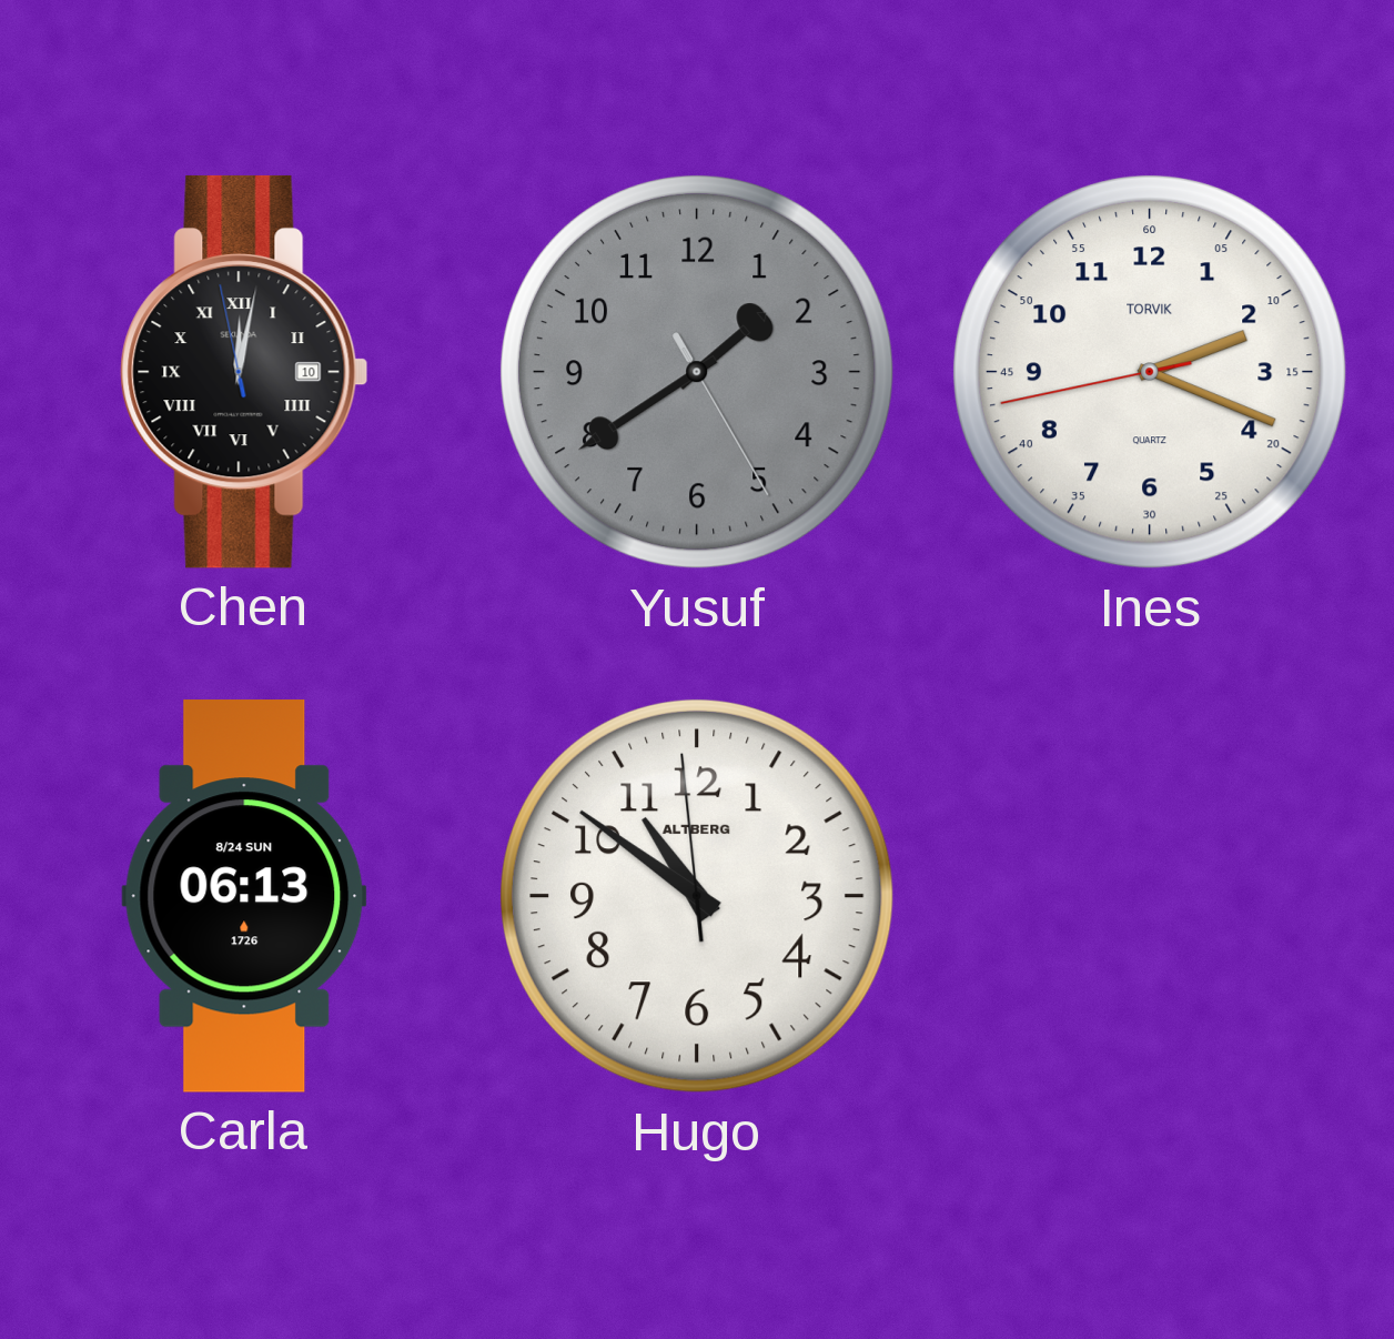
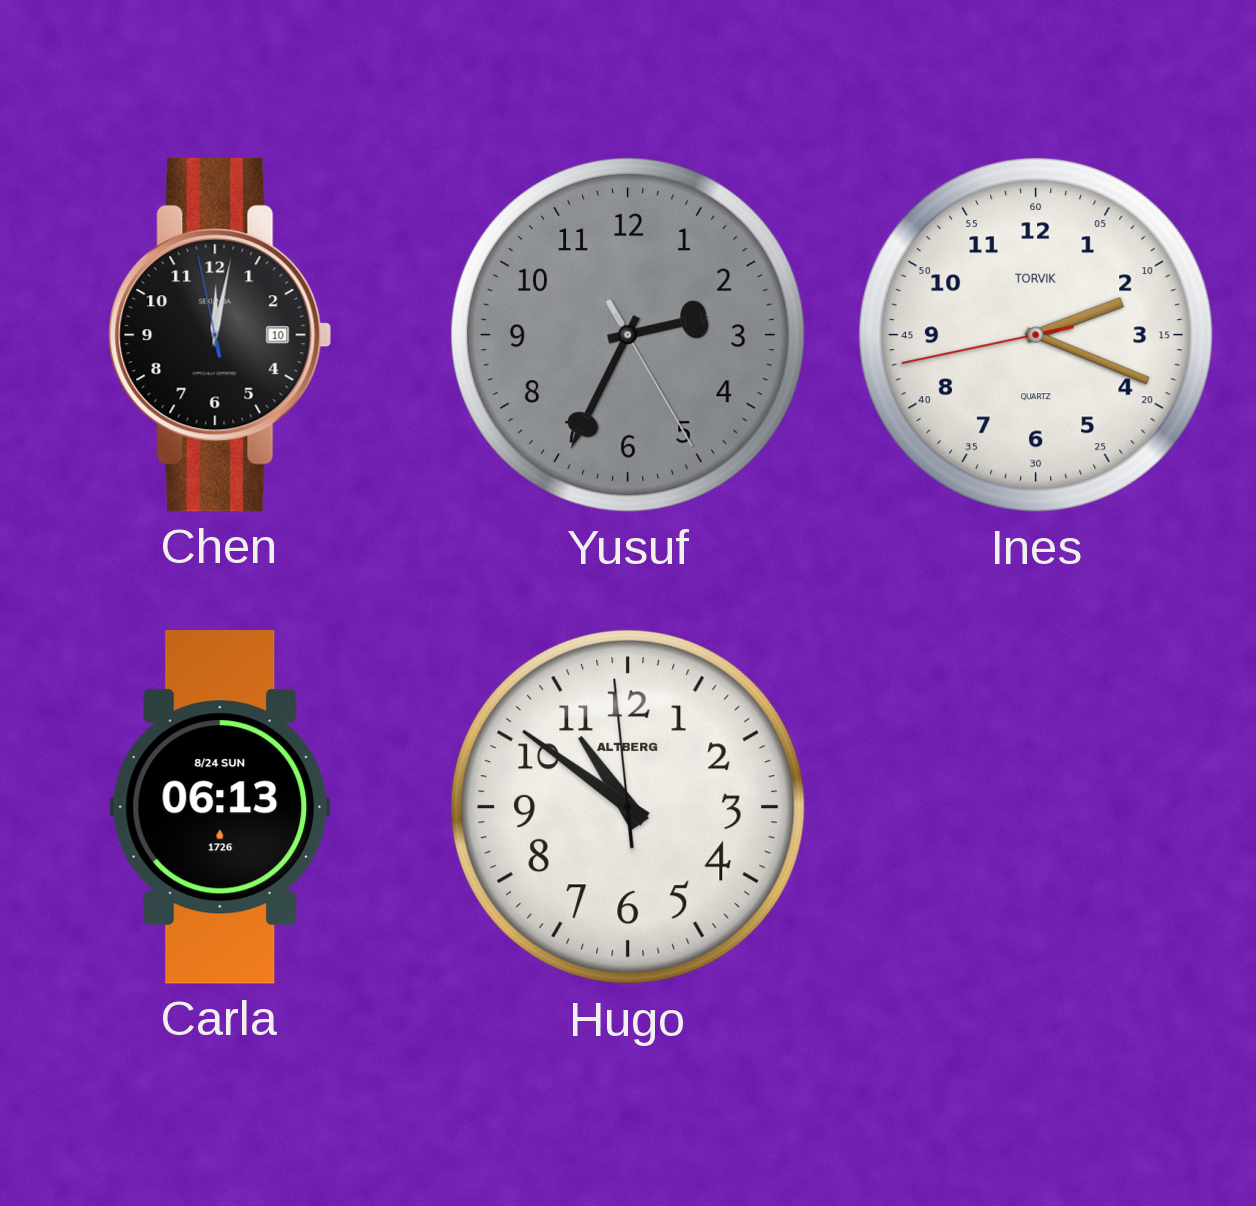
Chen numerals: Roman -> Arabic (220, 335)
Yusuf: 1:39 -> 2:34 (628, 335)
